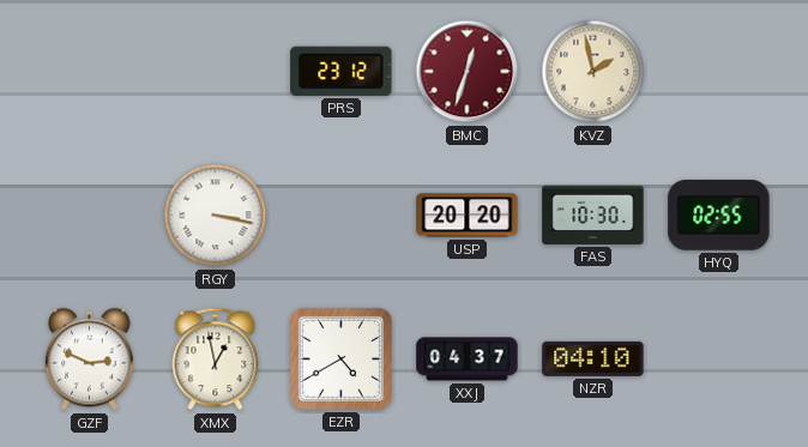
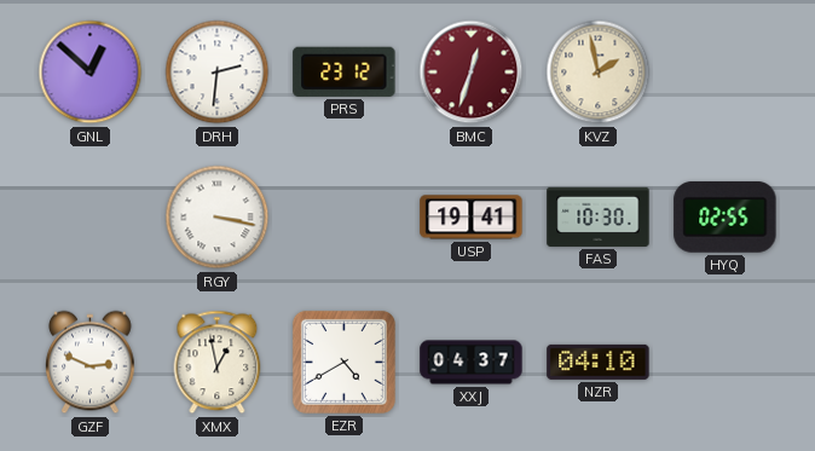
GNL: none -> 12:52 (91, 73)
DRH: none -> 2:31 (218, 73)
USP: 20:20 -> 19:41 (472, 218)
